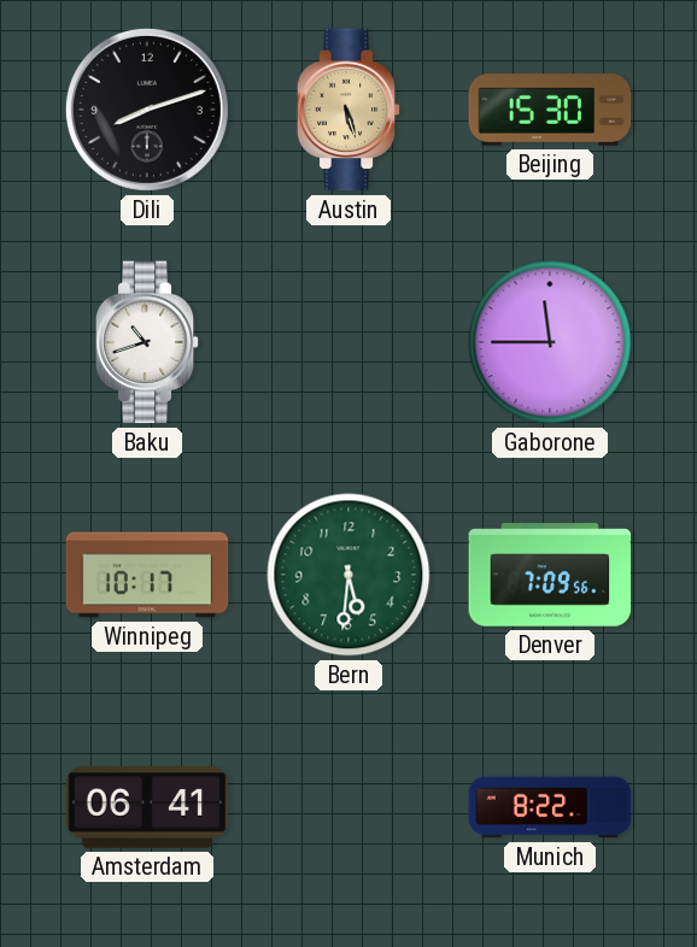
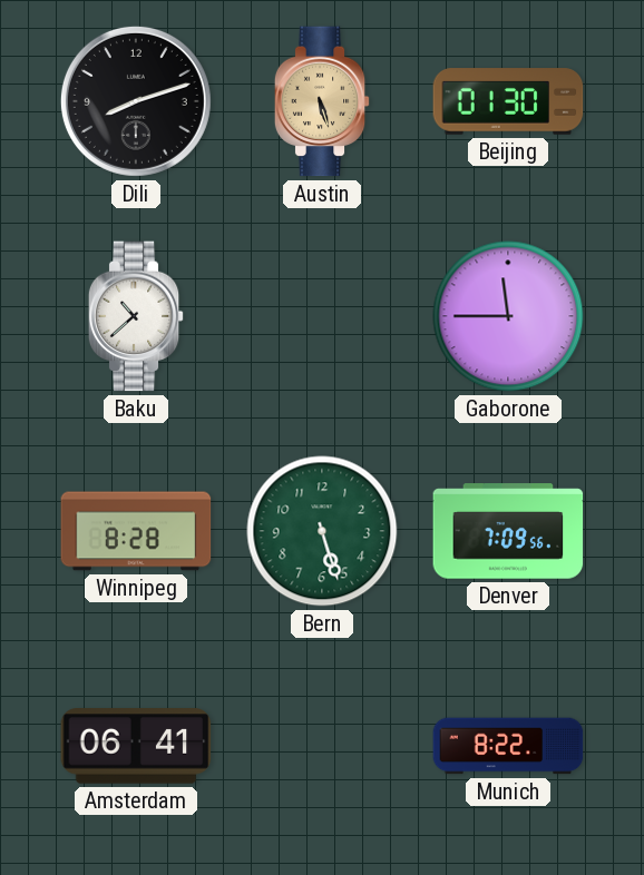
Beijing: 15:30 -> 01:30 (508, 101)
Baku: 10:42 -> 10:38 (136, 316)
Winnipeg: 10:17 -> 8:28 (136, 531)
Bern: 5:31 -> 5:27 (322, 531)
